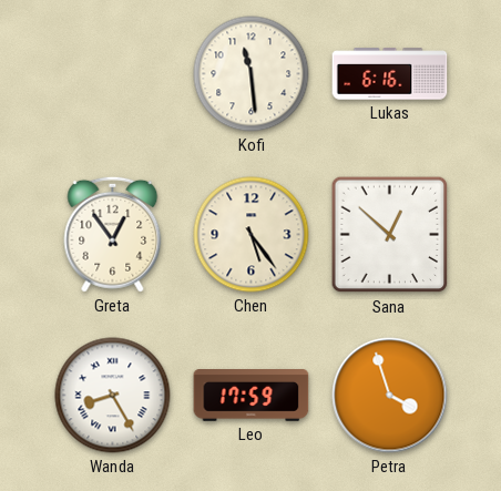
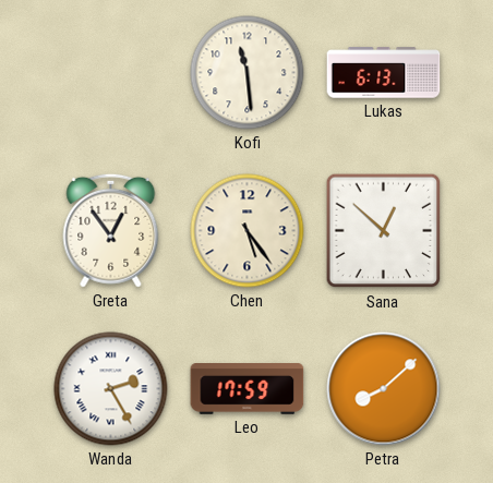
Lukas: 6:16 -> 6:13 (384, 73)
Wanda: 8:25 -> 2:25 (111, 389)
Petra: 3:57 -> 8:08 (384, 389)
